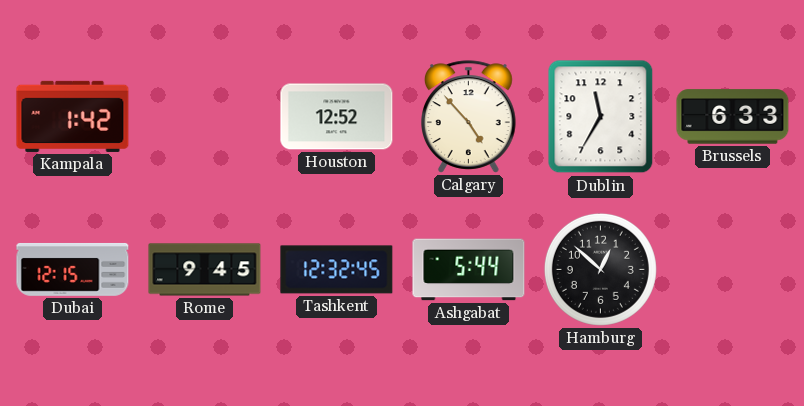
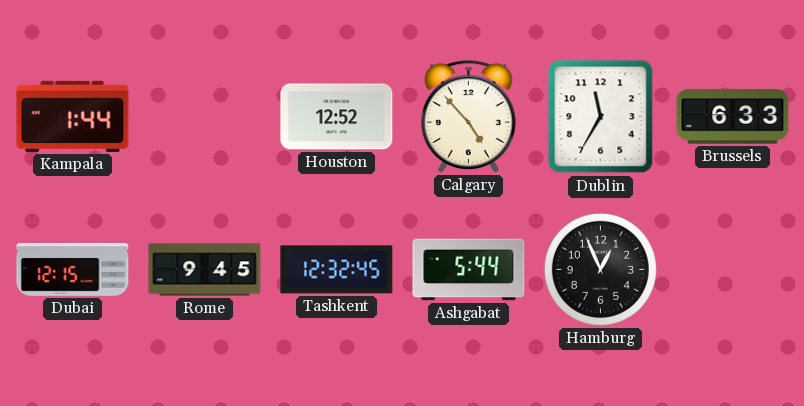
Kampala: 1:42 -> 1:44 (73, 116)
Hamburg: 12:52 -> 12:56 (600, 269)
